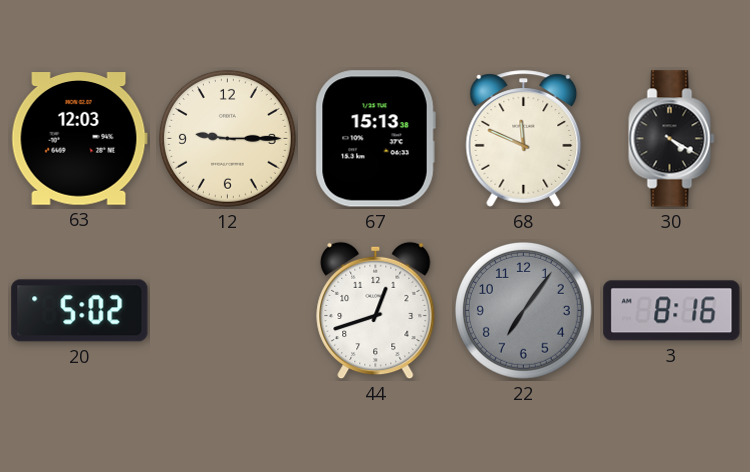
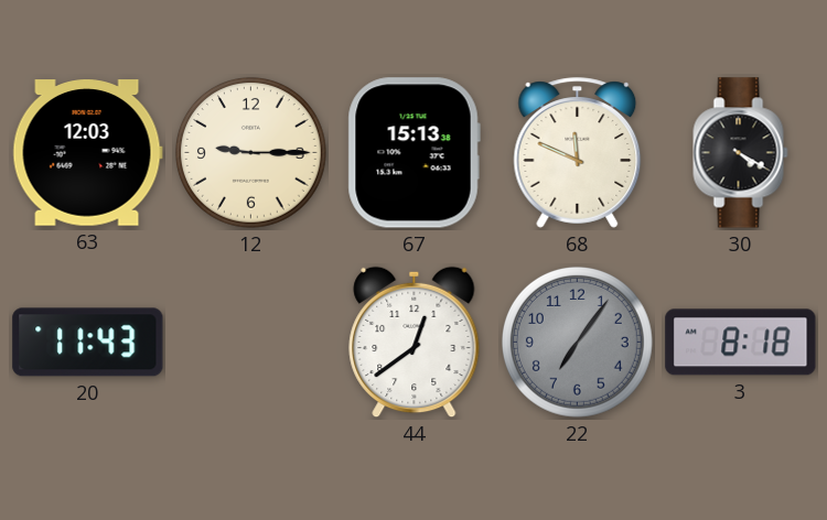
20: 5:02 -> 11:43 (88, 343)
44: 12:42 -> 12:39 (415, 343)
3: 8:16 -> 8:18 (741, 343)
